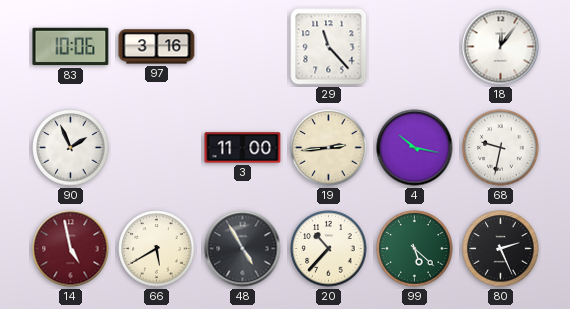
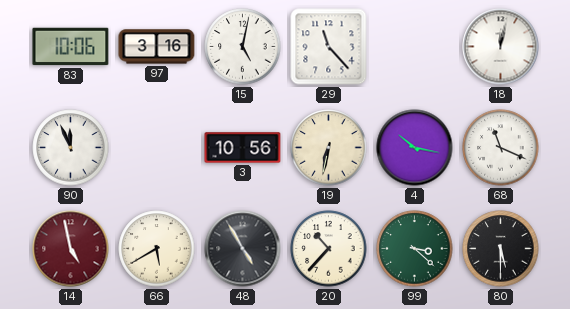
15: none -> 5:02 (243, 47)
18: 12:06 -> 12:02 (501, 47)
90: 1:56 -> 11:56 (71, 148)
3: 11:00 -> 10:56 (243, 148)
19: 2:44 -> 6:32 (329, 148)
68: 9:32 -> 11:19 (501, 148)
99: 5:22 -> 3:22 (415, 249)
80: 2:26 -> 5:30 (501, 249)
